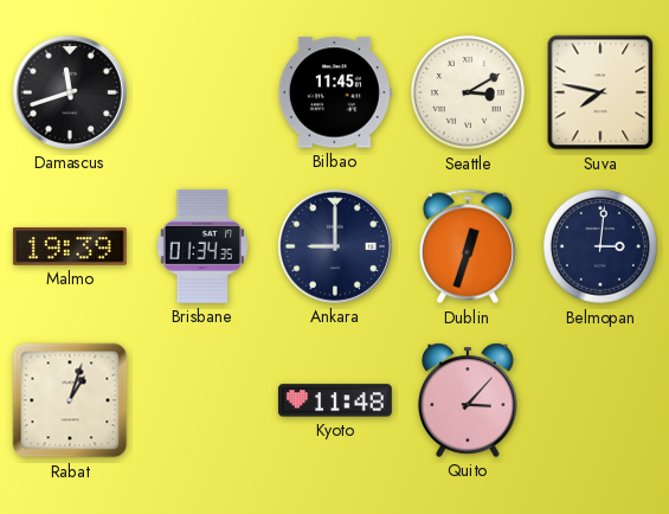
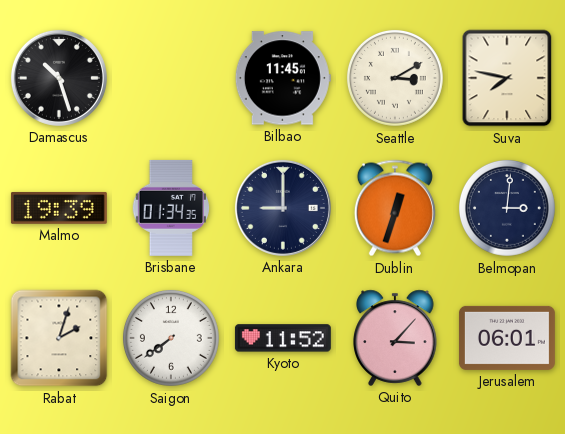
Damascus: 11:42 -> 10:27 (59, 78)
Rabat: 1:03 -> 2:03 (59, 338)
Saigon: none -> 7:39 (171, 338)
Kyoto: 11:48 -> 11:52 (283, 338)
Jerusalem: none -> 06:01 (507, 338)
